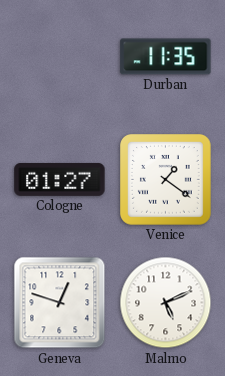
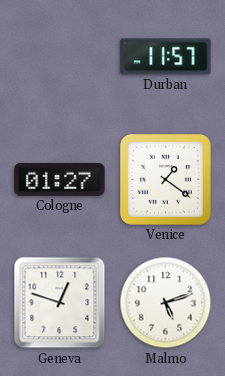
Durban: 11:35 -> 11:57 (166, 57)
Malmo: 5:11 -> 5:12 (166, 303)
